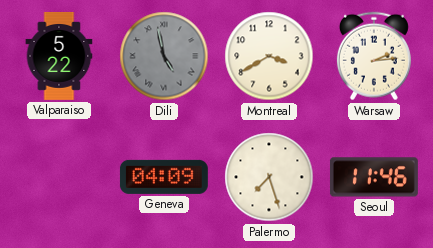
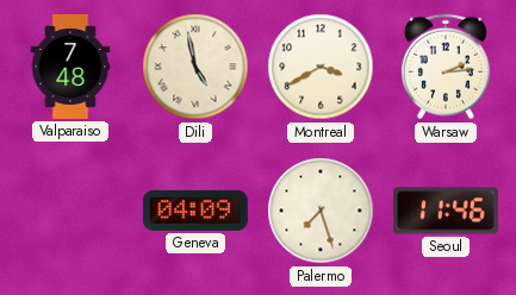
Valparaiso: 5:22 -> 7:48 (70, 67)
Dili dial: grey -> cream (195, 67)
